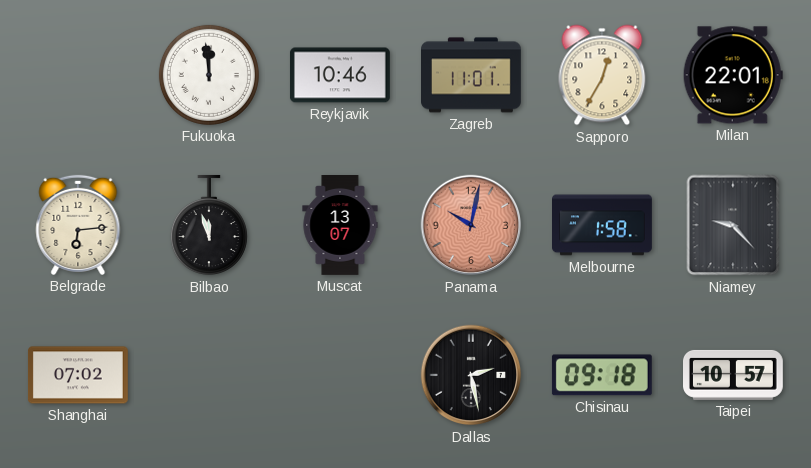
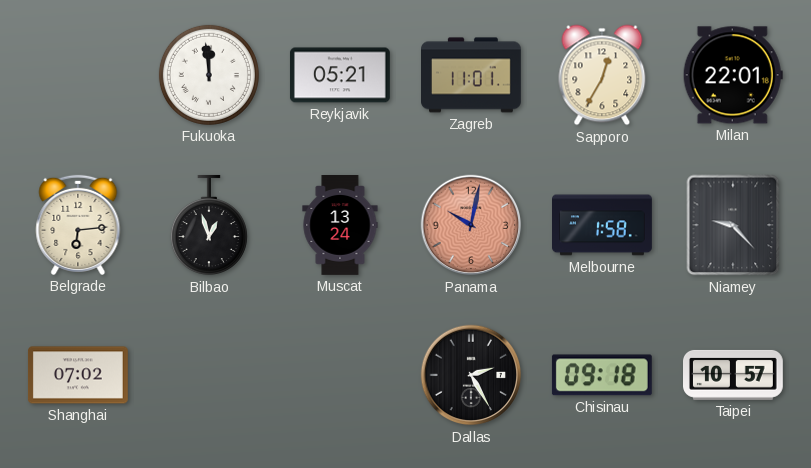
Reykjavik: 10:46 -> 05:21 (340, 75)
Bilbao: 11:57 -> 12:57 (209, 225)
Muscat: 13:07 -> 13:24 (340, 226)
Dallas: 2:28 -> 2:25 (471, 375)
